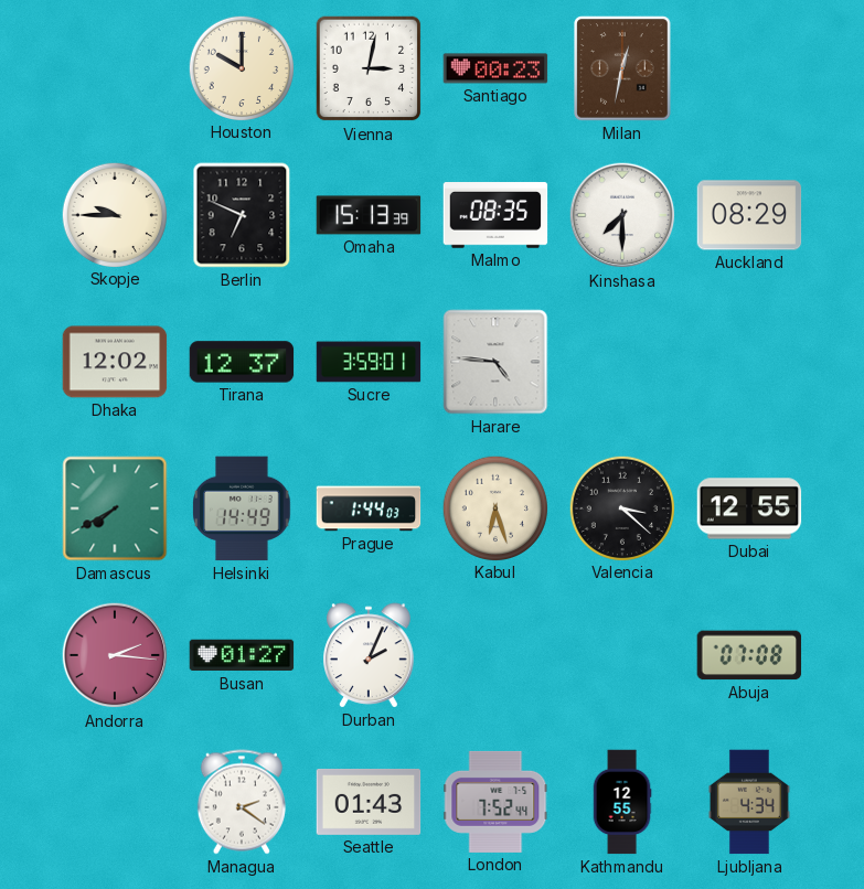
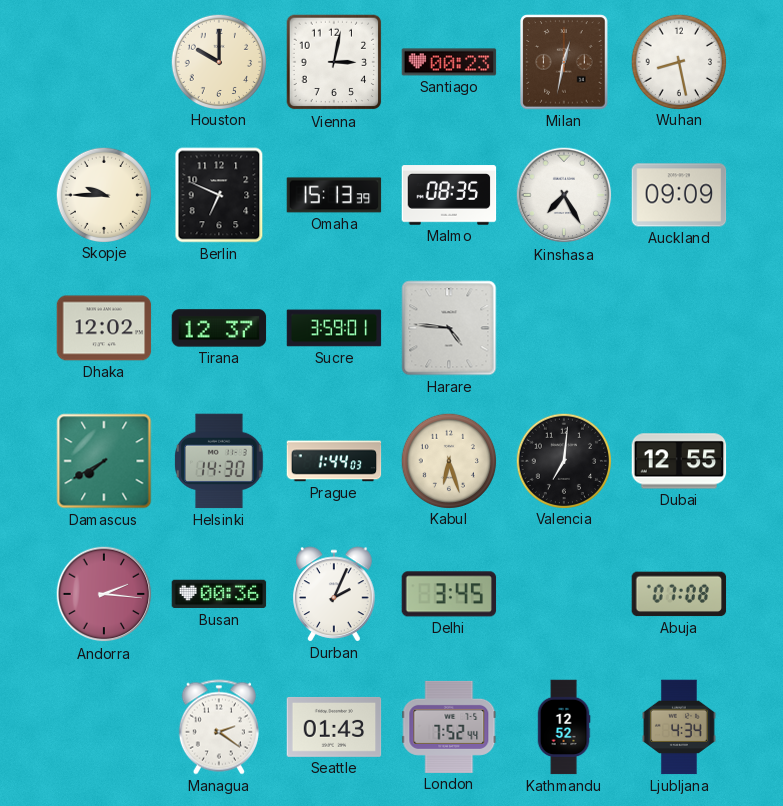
Wuhan: none -> 8:28 (678, 61)
Kinshasa: 7:30 -> 7:25 (564, 195)
Auckland: 08:29 -> 09:09 (679, 195)
Helsinki: 14:49 -> 14:30 (219, 461)
Valencia: 3:22 -> 7:01 (563, 460)
Busan: 01:27 -> 00:36 (219, 594)
Delhi: none -> 3:45 (449, 594)
Kathmandu: 12:55 -> 12:52 (564, 727)
